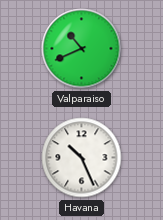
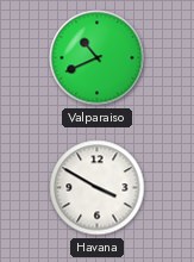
Havana: 10:26 -> 3:50 (98, 188)
